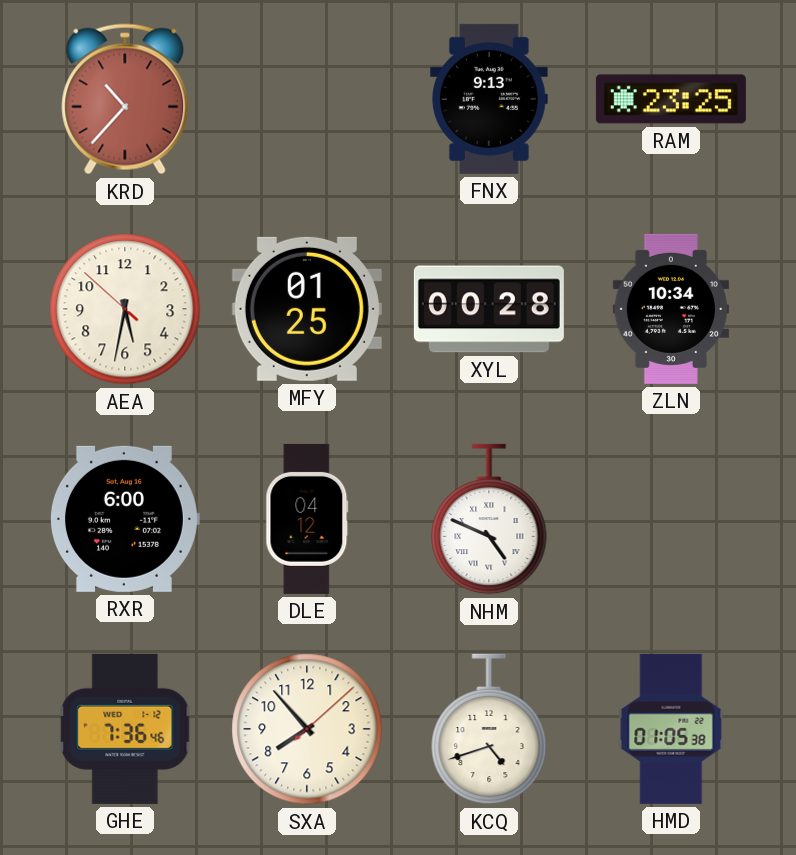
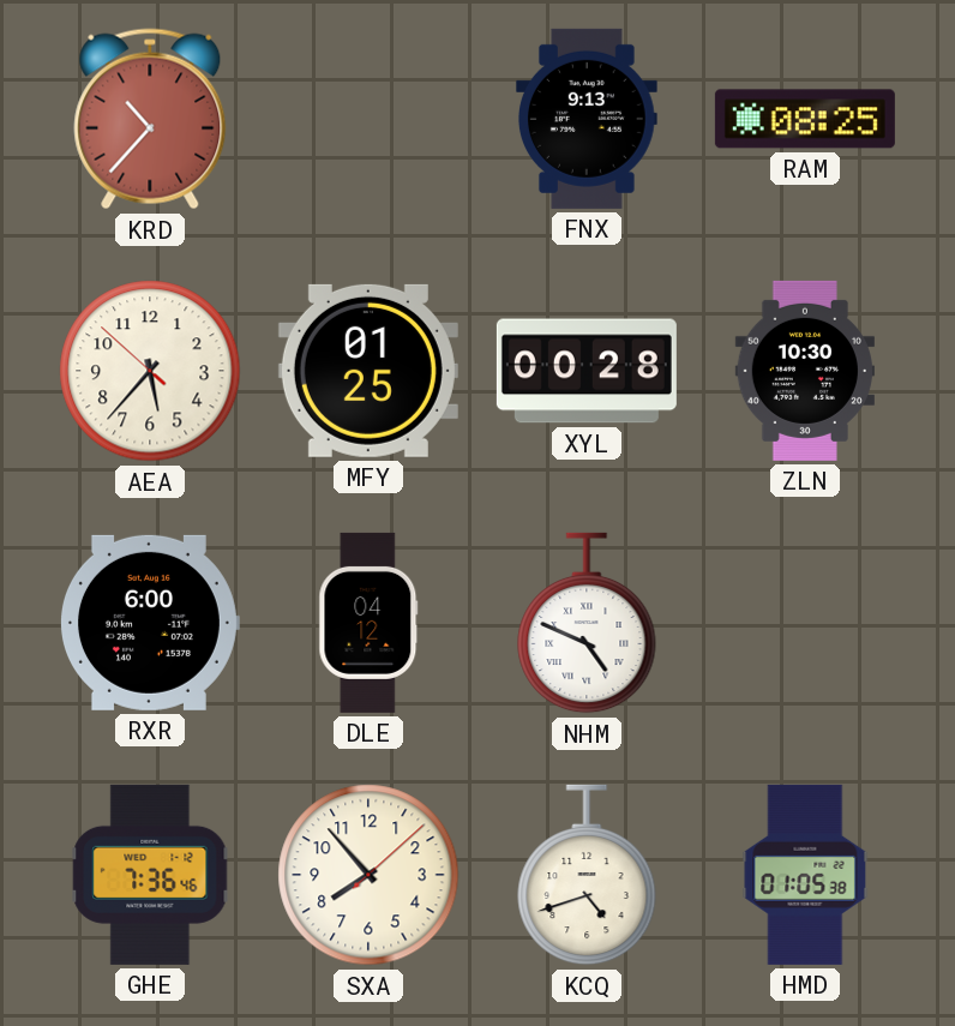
RAM: 23:25 -> 08:25 (805, 119)
AEA: 5:31 -> 5:36 (150, 371)
ZLN: 10:34 -> 10:30 (805, 371)
